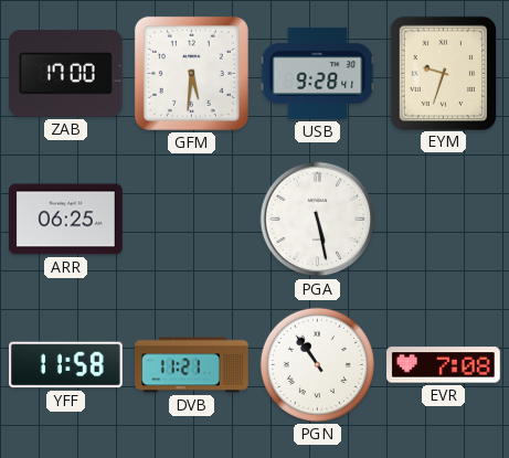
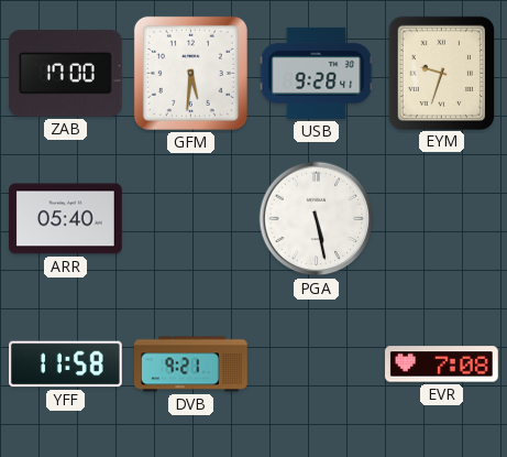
ARR: 06:25 -> 05:40 (66, 219)
DVB: 11:21 -> 9:21 (191, 364)
PGN: 10:54 -> none (317, 364)
